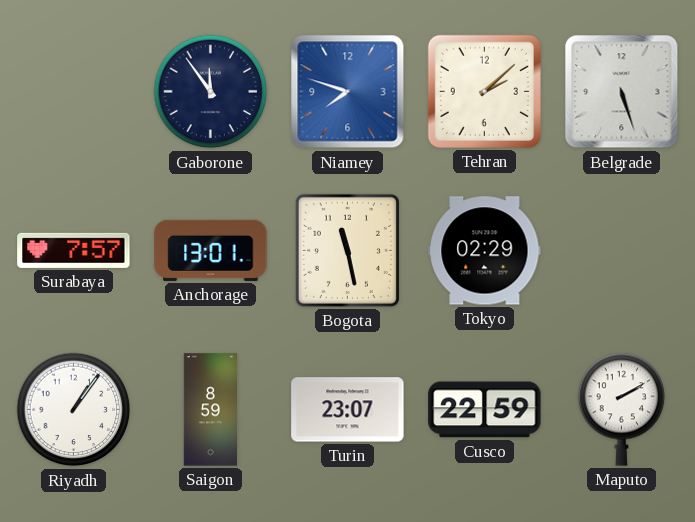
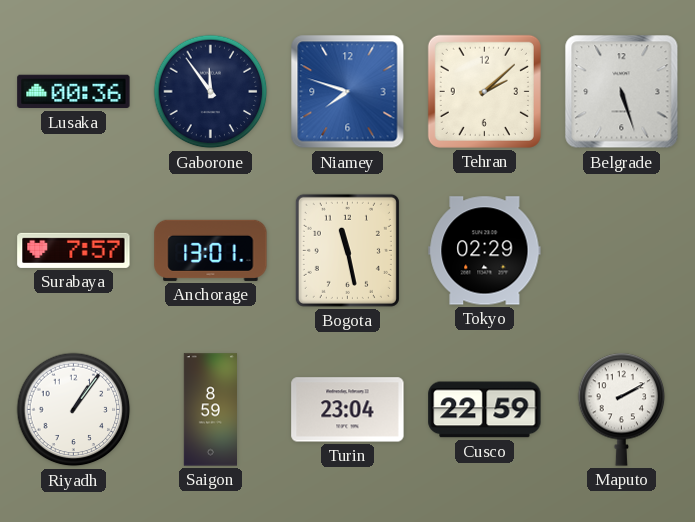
Lusaka: none -> 00:36 (74, 92)
Turin: 23:07 -> 23:04 (348, 410)
